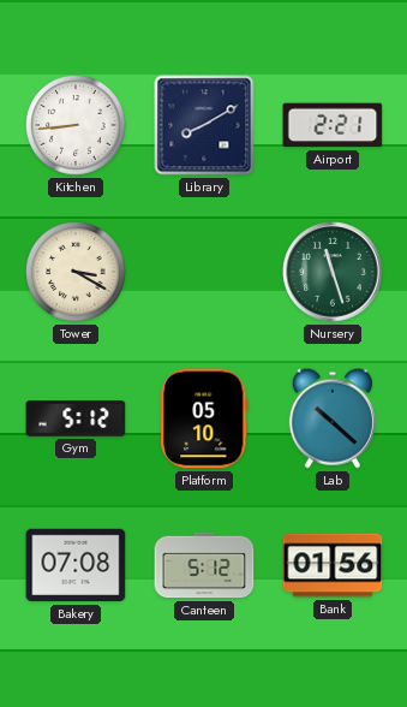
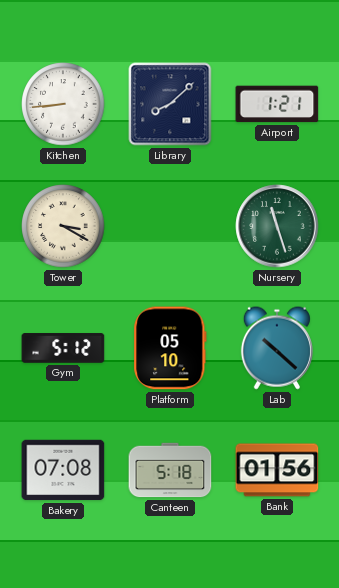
Library: 8:10 -> 8:08 (170, 104)
Airport: 2:21 -> 1:21 (277, 104)
Canteen: 5:12 -> 5:18 (170, 470)
